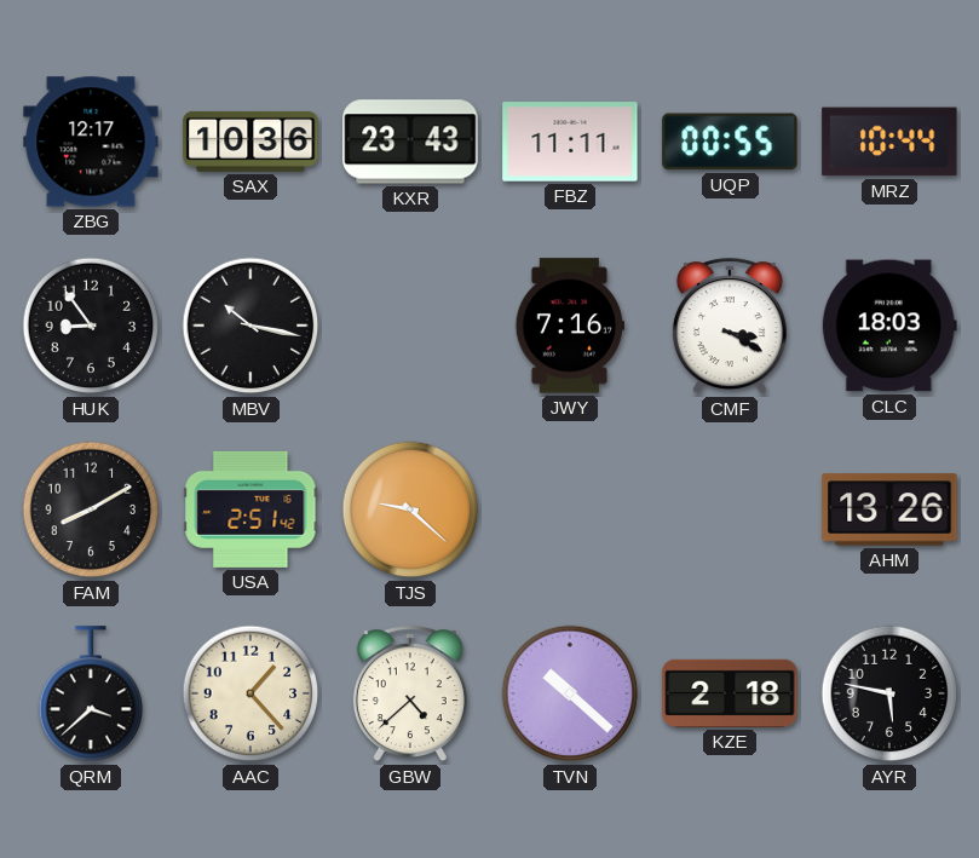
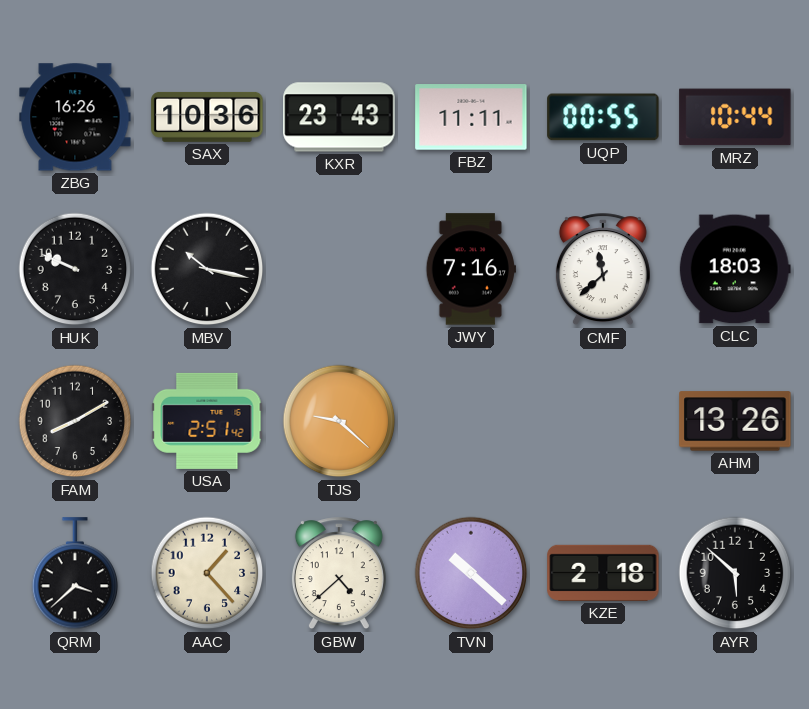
ZBG: 12:17 -> 16:26 (75, 117)
HUK: 8:54 -> 9:49 (75, 269)
CMF: 3:20 -> 11:38 (603, 270)
AYR: 5:47 -> 5:52 (735, 573)
